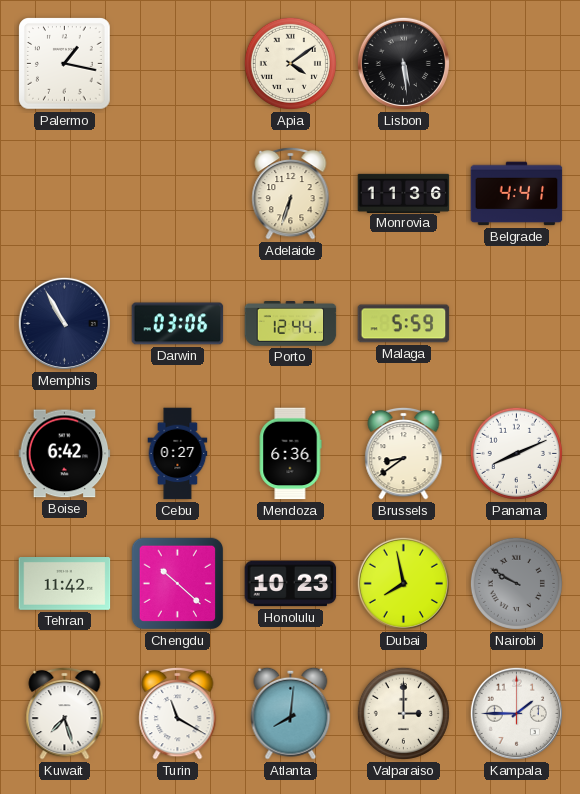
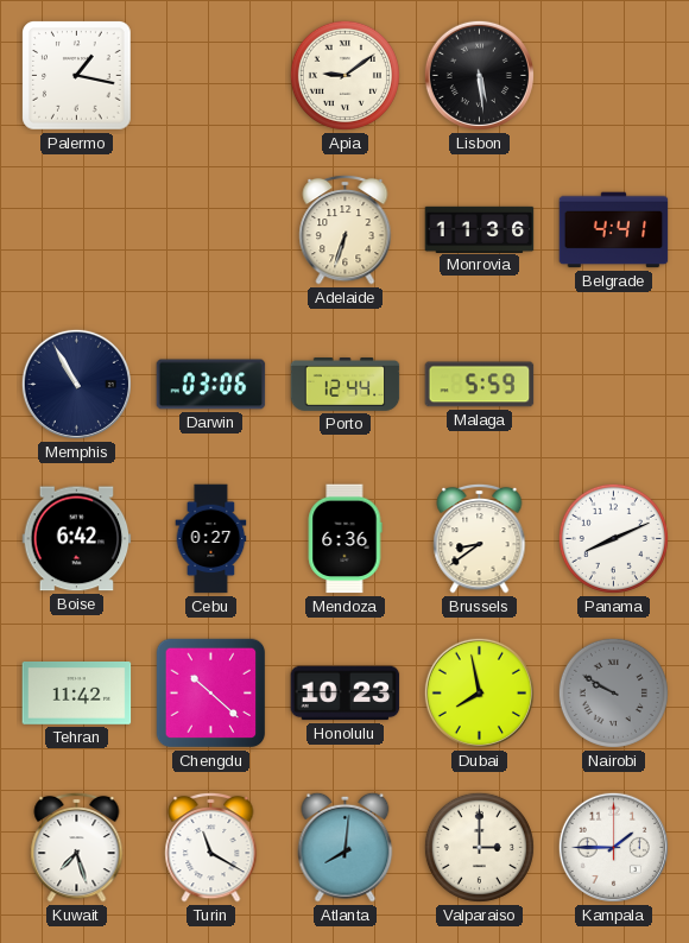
Apia: 4:09 -> 9:09 (344, 75)
